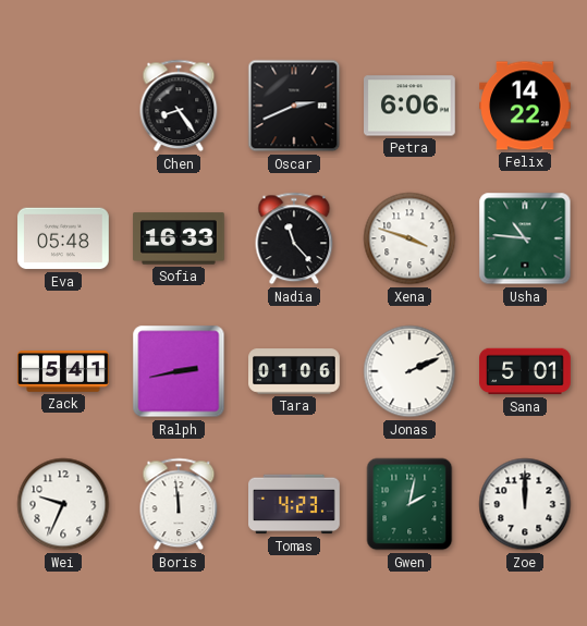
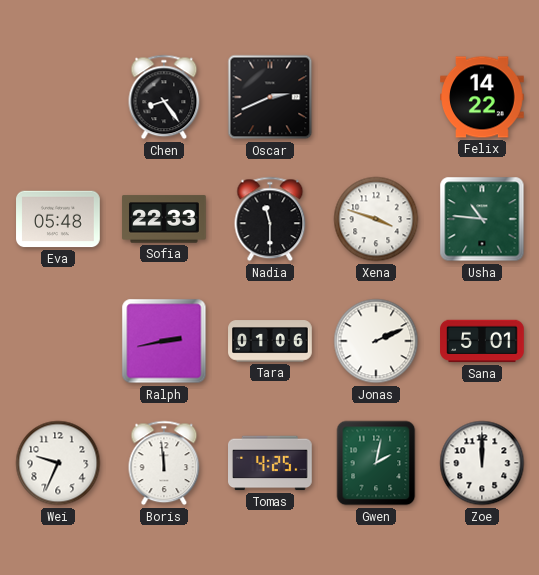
Petra: 6:06 -> none (411, 106)
Sofia: 16:33 -> 22:33 (164, 219)
Nadia: 11:23 -> 11:30 (270, 219)
Zack: 5:41 -> none (63, 372)
Tomas: 4:23 -> 4:25 (271, 463)
